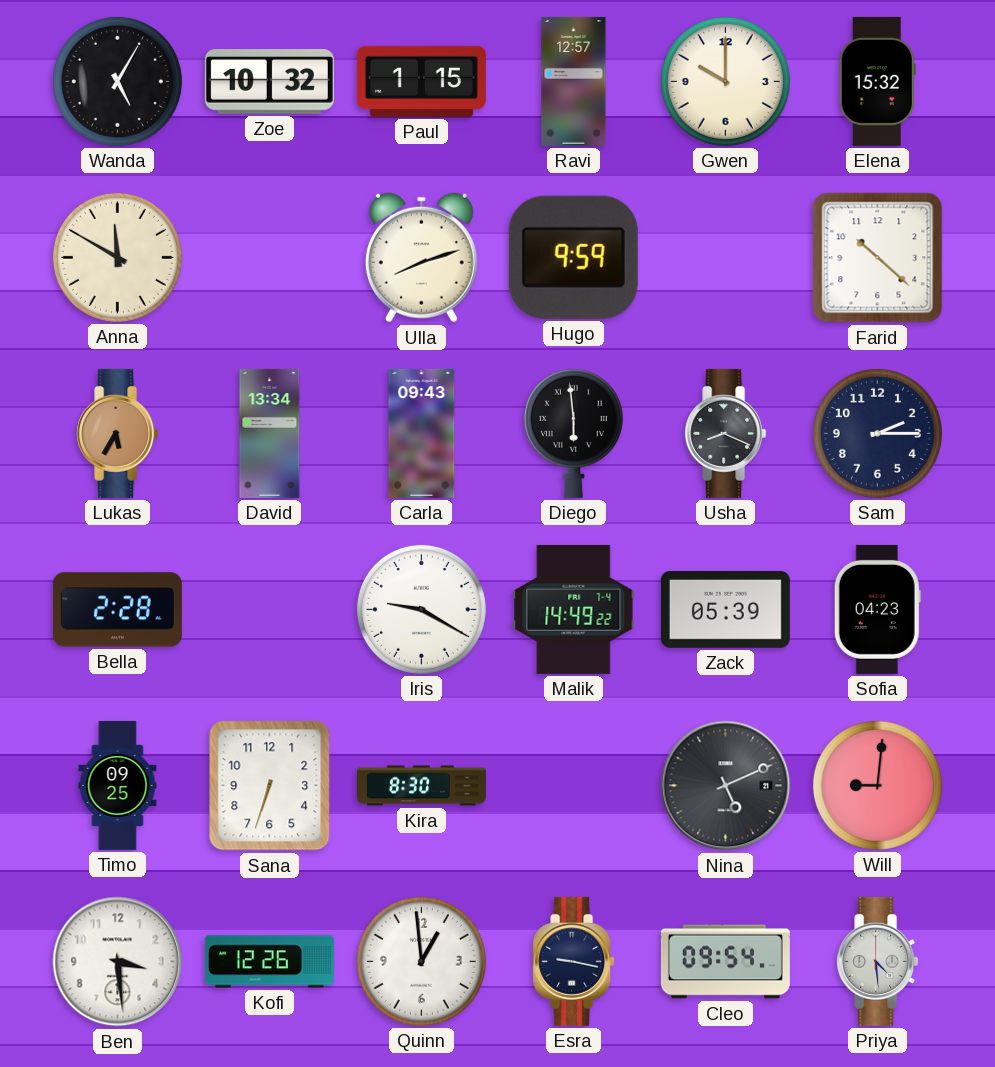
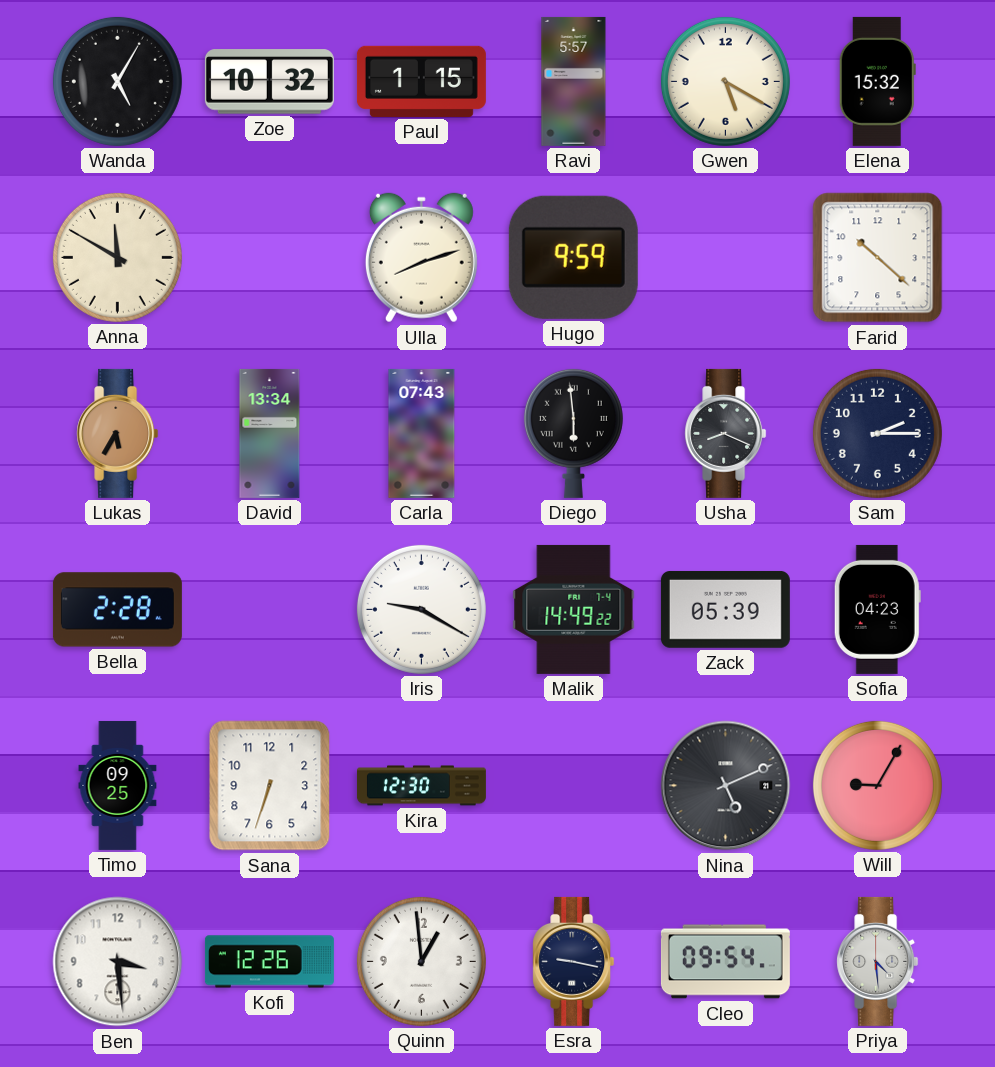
Ravi: 12:57 -> 5:57 (574, 81)
Gwen: 10:00 -> 5:20 (725, 81)
Carla: 09:43 -> 07:43 (422, 433)
Kira: 8:30 -> 12:30 (421, 786)
Will: 9:01 -> 9:05 (877, 785)
